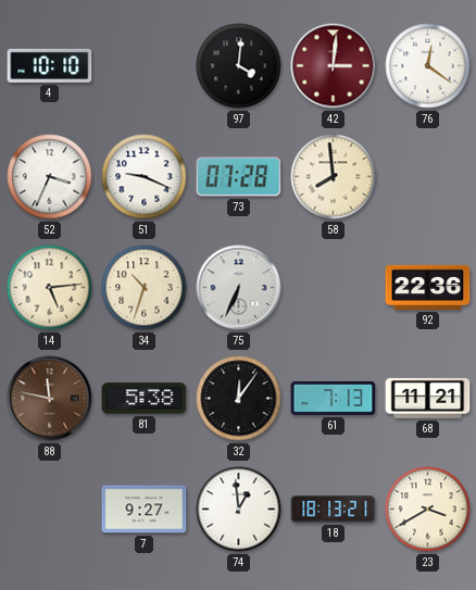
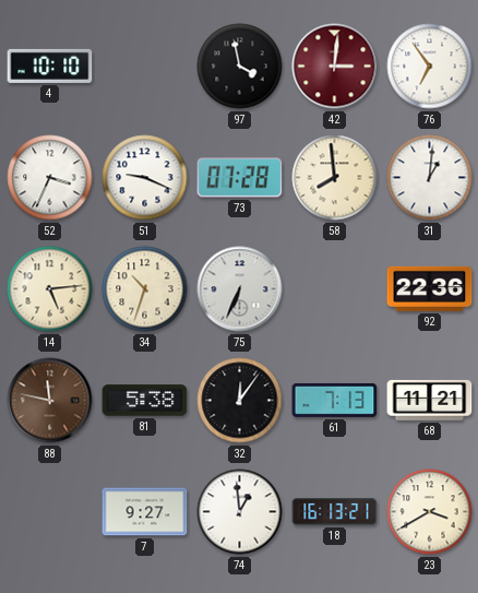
97: 4:01 -> 3:58 (240, 67)
76: 12:21 -> 6:54 (430, 67)
31: none -> 1:01 (430, 178)
18: 18:13 -> 16:13 (335, 512)
